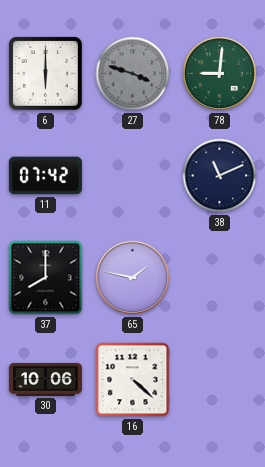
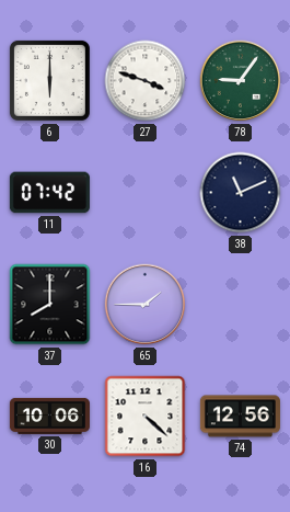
27 dial: grey -> white (146, 81)
78: 9:01 -> 9:06 (241, 81)
65: 1:47 -> 1:45 (146, 305)
74: none -> 12:56 (240, 417)
